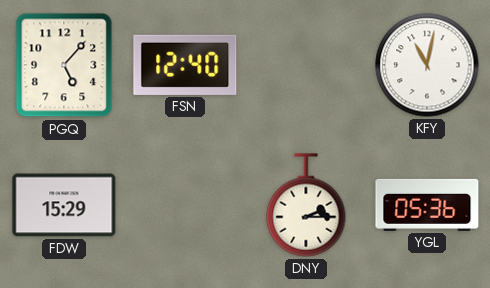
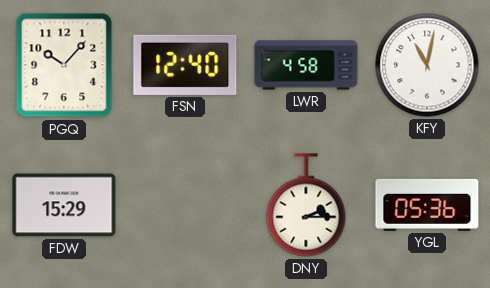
PGQ: 5:07 -> 10:07 (64, 65)
LWR: none -> 4:58 (306, 65)
